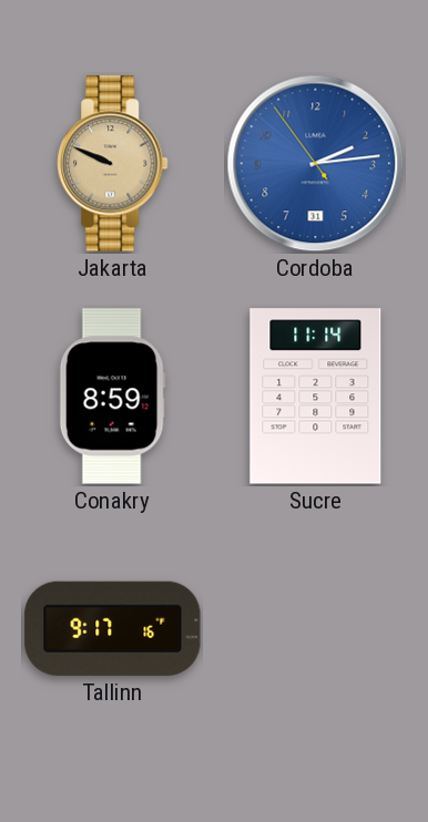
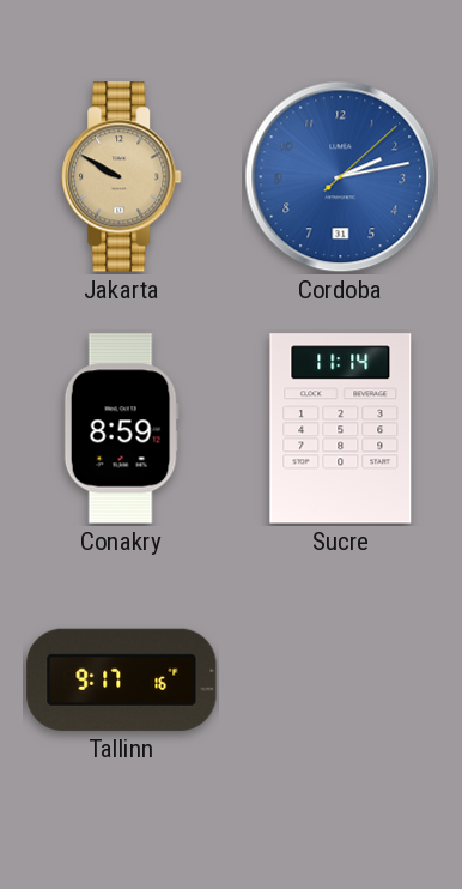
Jakarta: 9:49 -> 9:50 (122, 177)
Cordoba: 2:13:54 -> 2:13:08 (341, 177)
